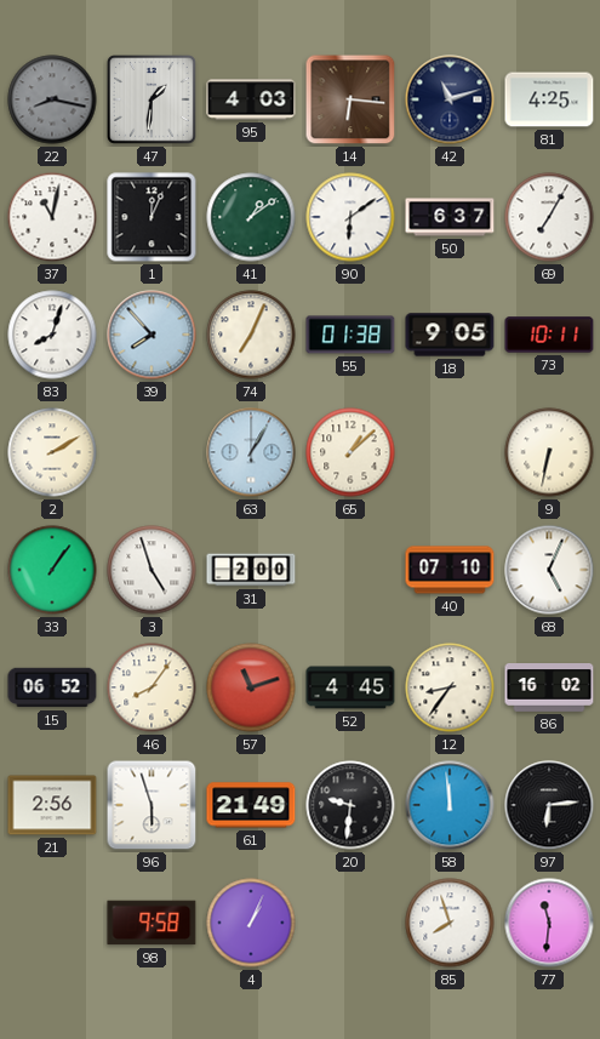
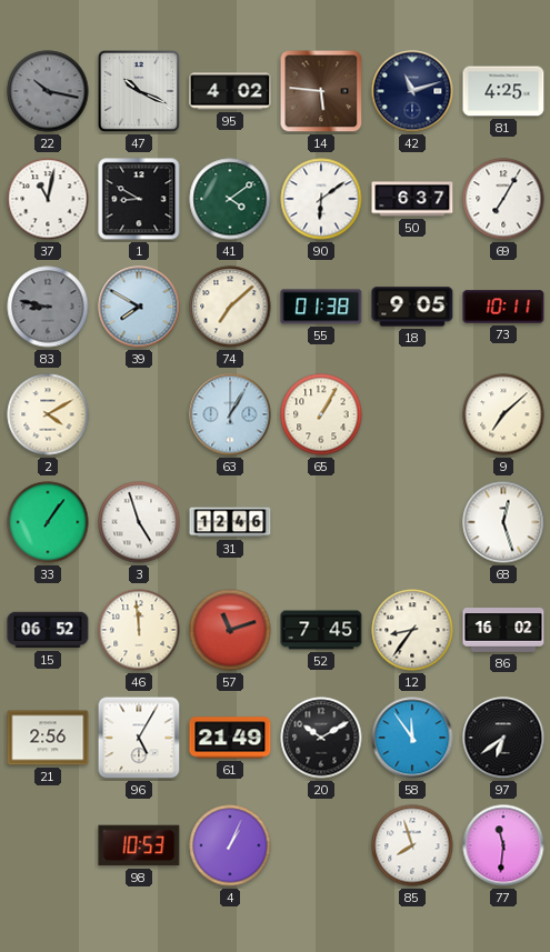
22: 8:17 -> 10:17 (48, 91)
47: 1:31 -> 10:19 (140, 92)
95: 4:03 -> 4:02 (230, 91)
14: 6:16 -> 5:46 (321, 91)
1: 12:04 -> 8:50 (139, 199)
41: 1:09 -> 4:09 (230, 199)
83: 8:03 -> 8:47 (48, 307)
83 dial: white -> grey (48, 307)
39: 7:53 -> 7:50 (139, 307)
74: 7:04 -> 7:08 (230, 307)
2: 2:10 -> 4:10 (48, 414)
65: 1:08 -> 1:05 (321, 414)
9: 6:32 -> 7:08 (503, 414)
31: 2:00 -> 12:46 (230, 522)
40: 07:10 -> none (450, 570)
68: 5:04 -> 12:27 (503, 522)
46: 8:06 -> 11:59 (139, 630)
52: 4:45 -> 7:45 (321, 630)
96: 5:57 -> 5:05 (139, 738)
20: 9:31 -> 10:10 (321, 738)
58: 11:59 -> 11:54 (412, 738)
97: 6:14 -> 6:39 (503, 738)
98: 9:58 -> 10:53 (139, 845)
